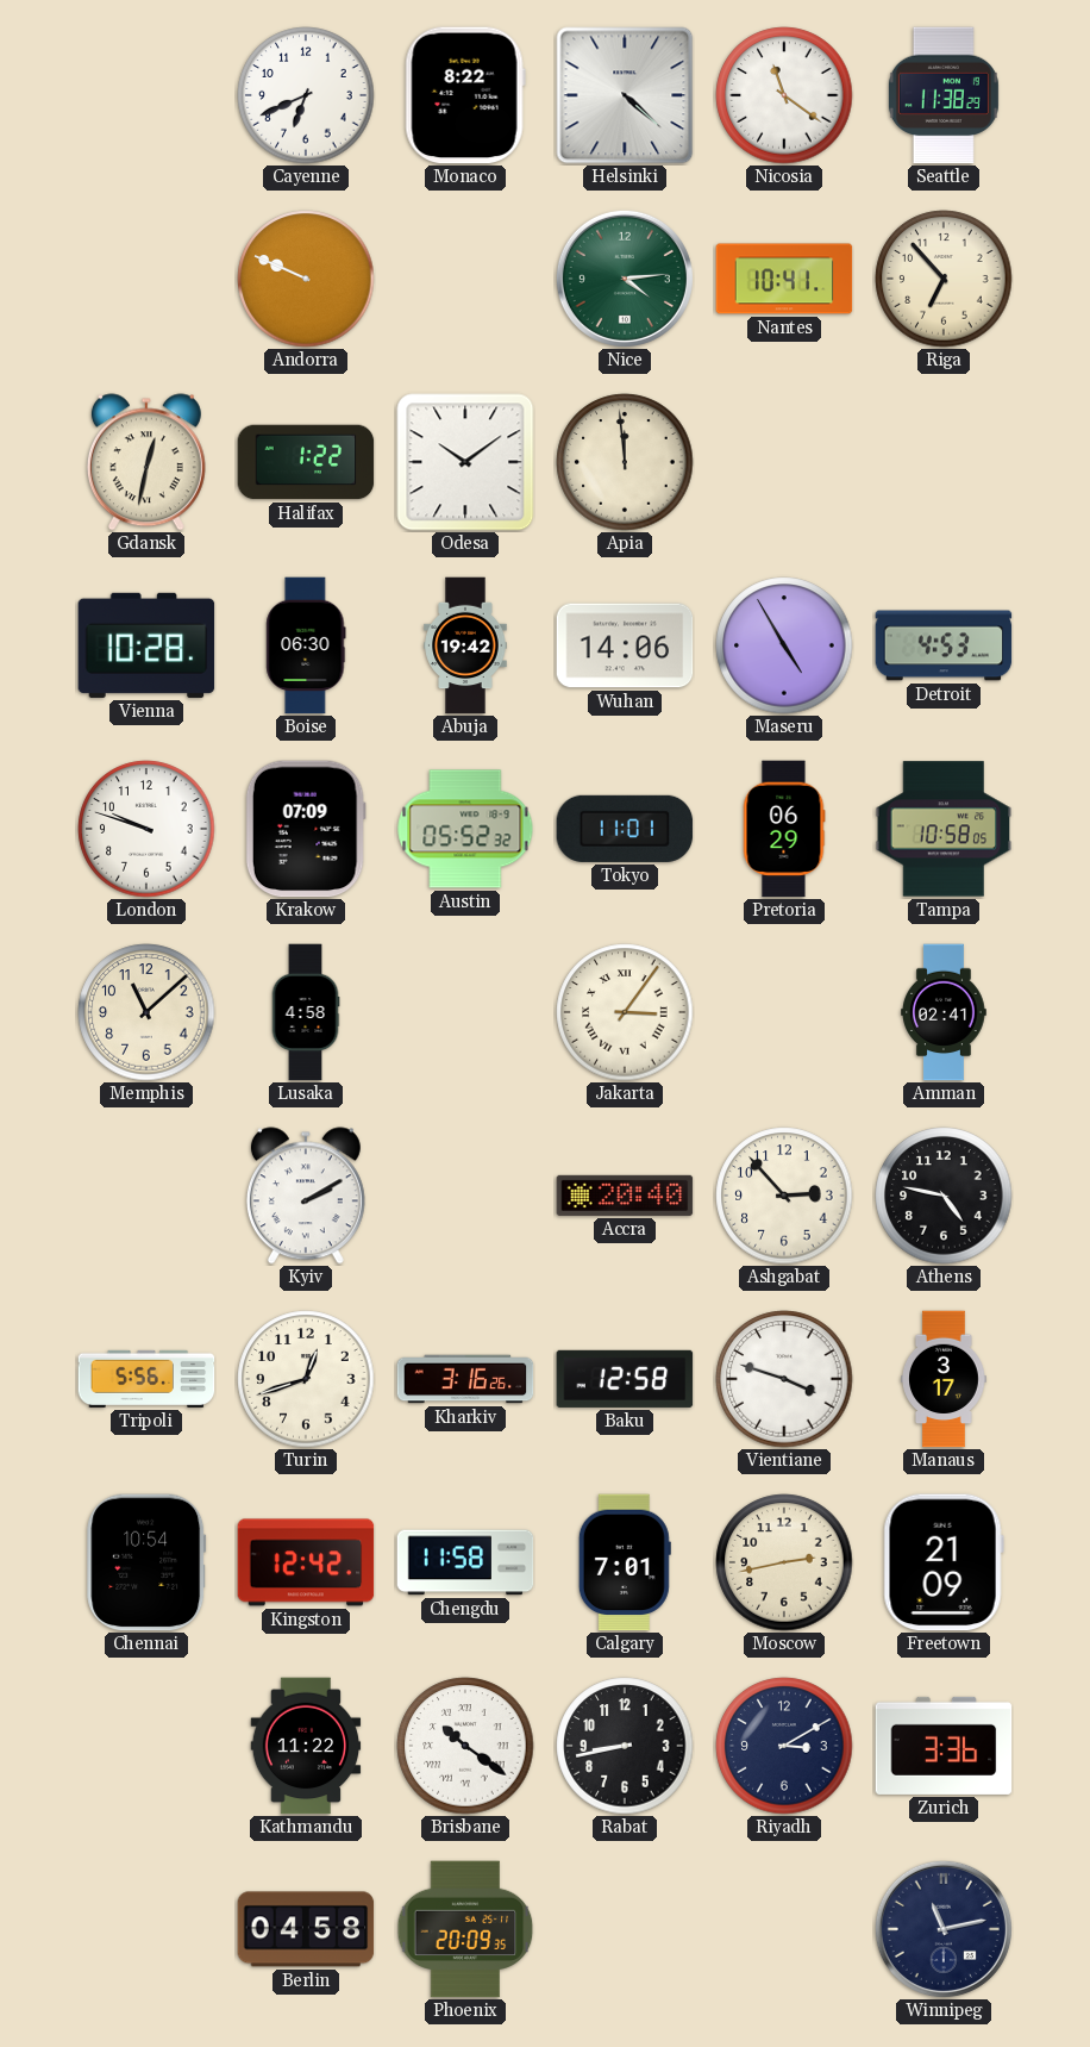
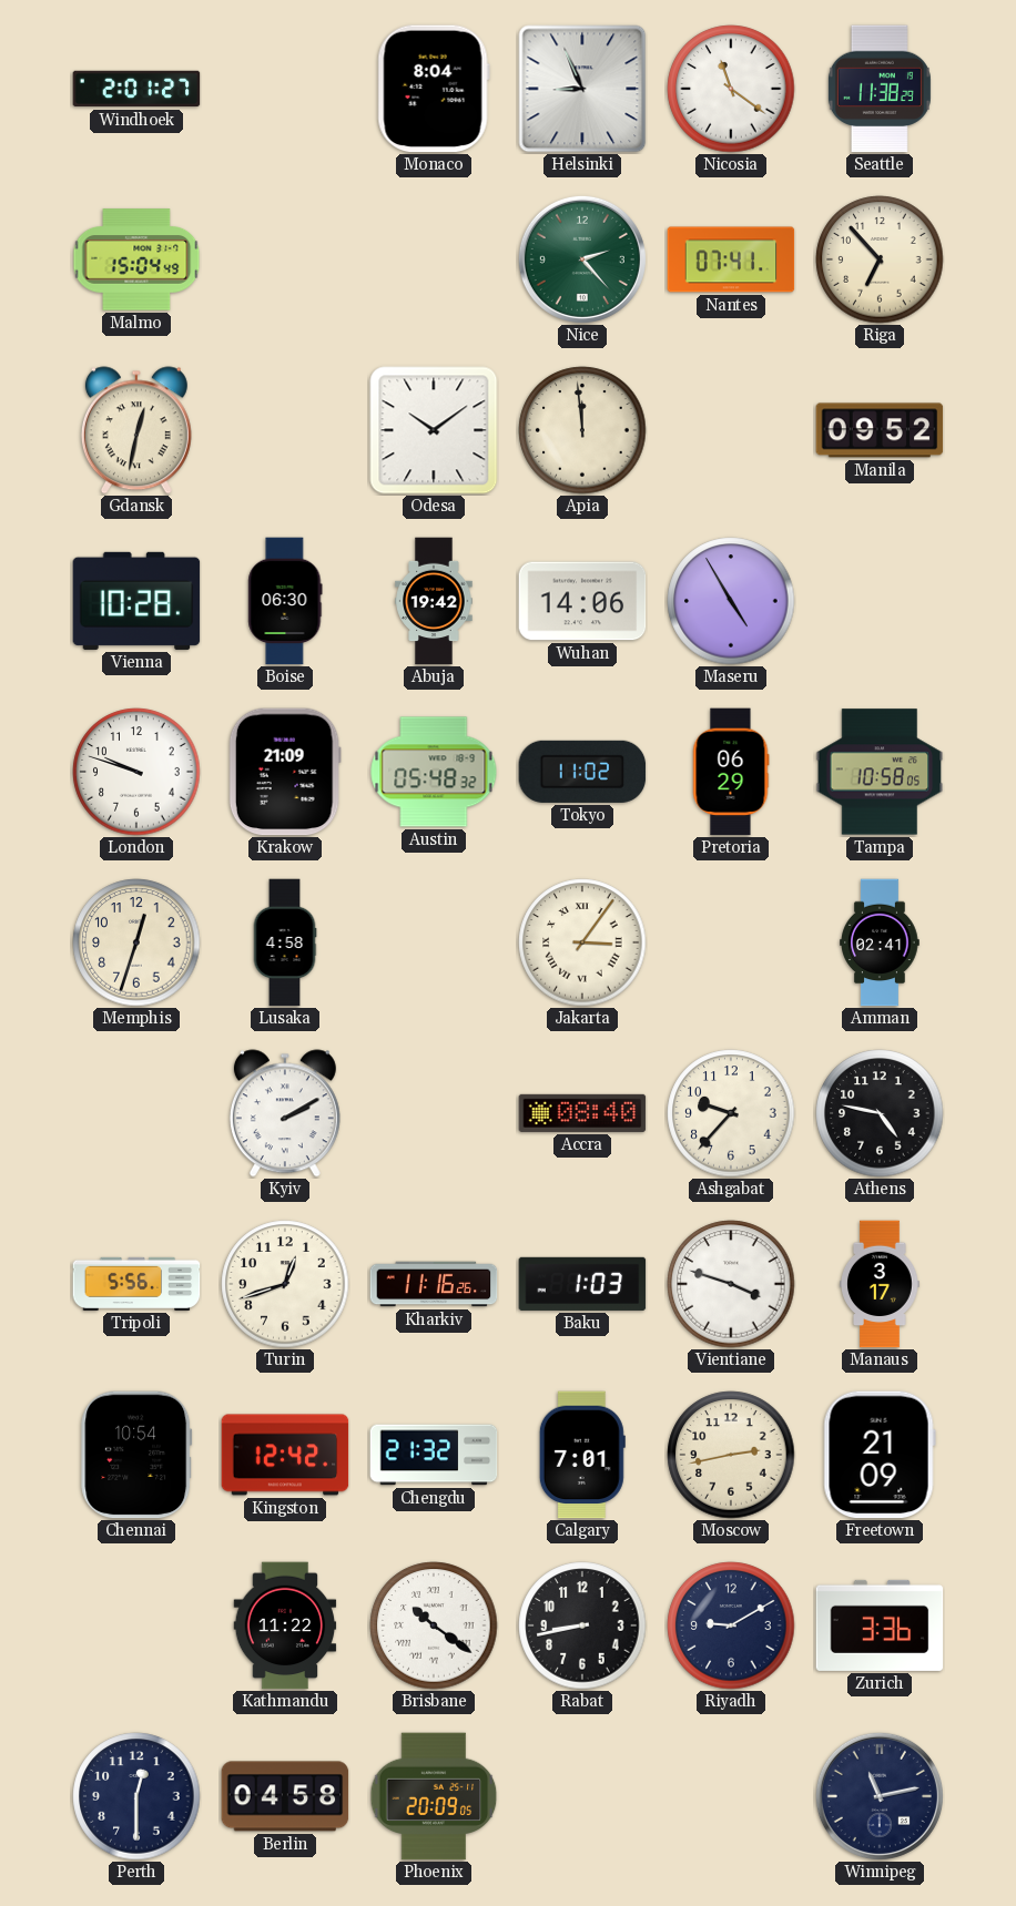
Windhoek: none -> 2:01 (136, 89)
Cayenne: 6:41 -> none (306, 95)
Monaco: 8:22 -> 8:04 (434, 89)
Helsinki: 4:22 -> 8:56 (582, 89)
Malmo: none -> 15:04 (136, 259)
Andorra: 9:49 -> none (306, 279)
Nice: 4:14 -> 2:23 (582, 259)
Nantes: 10:41 -> 07:41 (731, 259)
Halifax: 1:22 -> none (306, 462)
Manila: none -> 09:52 (880, 430)
Detroit: 4:53 -> none (944, 645)
Krakow: 07:09 -> 21:09 (285, 772)
Austin: 05:52 -> 05:48 (434, 772)
Tokyo: 11:01 -> 11:02 (582, 772)
Memphis: 11:08 -> 12:33 (136, 942)
Accra: 20:40 -> 08:40 (582, 1113)
Ashgabat: 2:53 -> 9:37 (731, 1113)
Kharkiv: 3:16 -> 11:16 (434, 1284)
Baku: 12:58 -> 1:03 (582, 1284)
Chengdu: 11:58 -> 21:32 (434, 1455)
Riyadh: 3:10 -> 9:10 (731, 1625)
Perth: none -> 12:30 (136, 1796)
Phoenix: 20:09:35 -> 20:09:05 (434, 1796)
